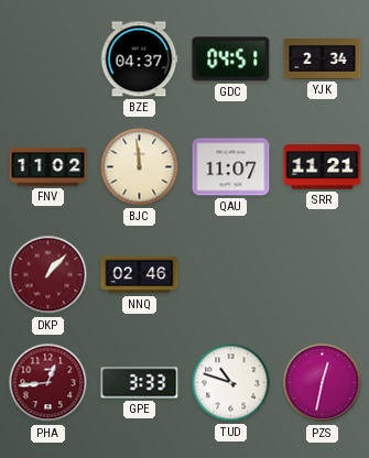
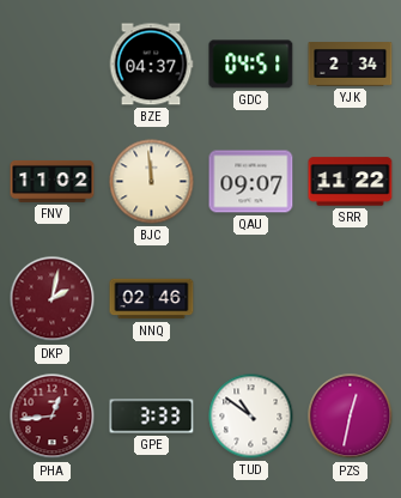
QAU: 11:07 -> 09:07 (251, 182)
SRR: 11:21 -> 11:22 (351, 182)
DKP: 1:07 -> 2:02 (53, 299)
TUD: 10:48 -> 10:51 (251, 417)
